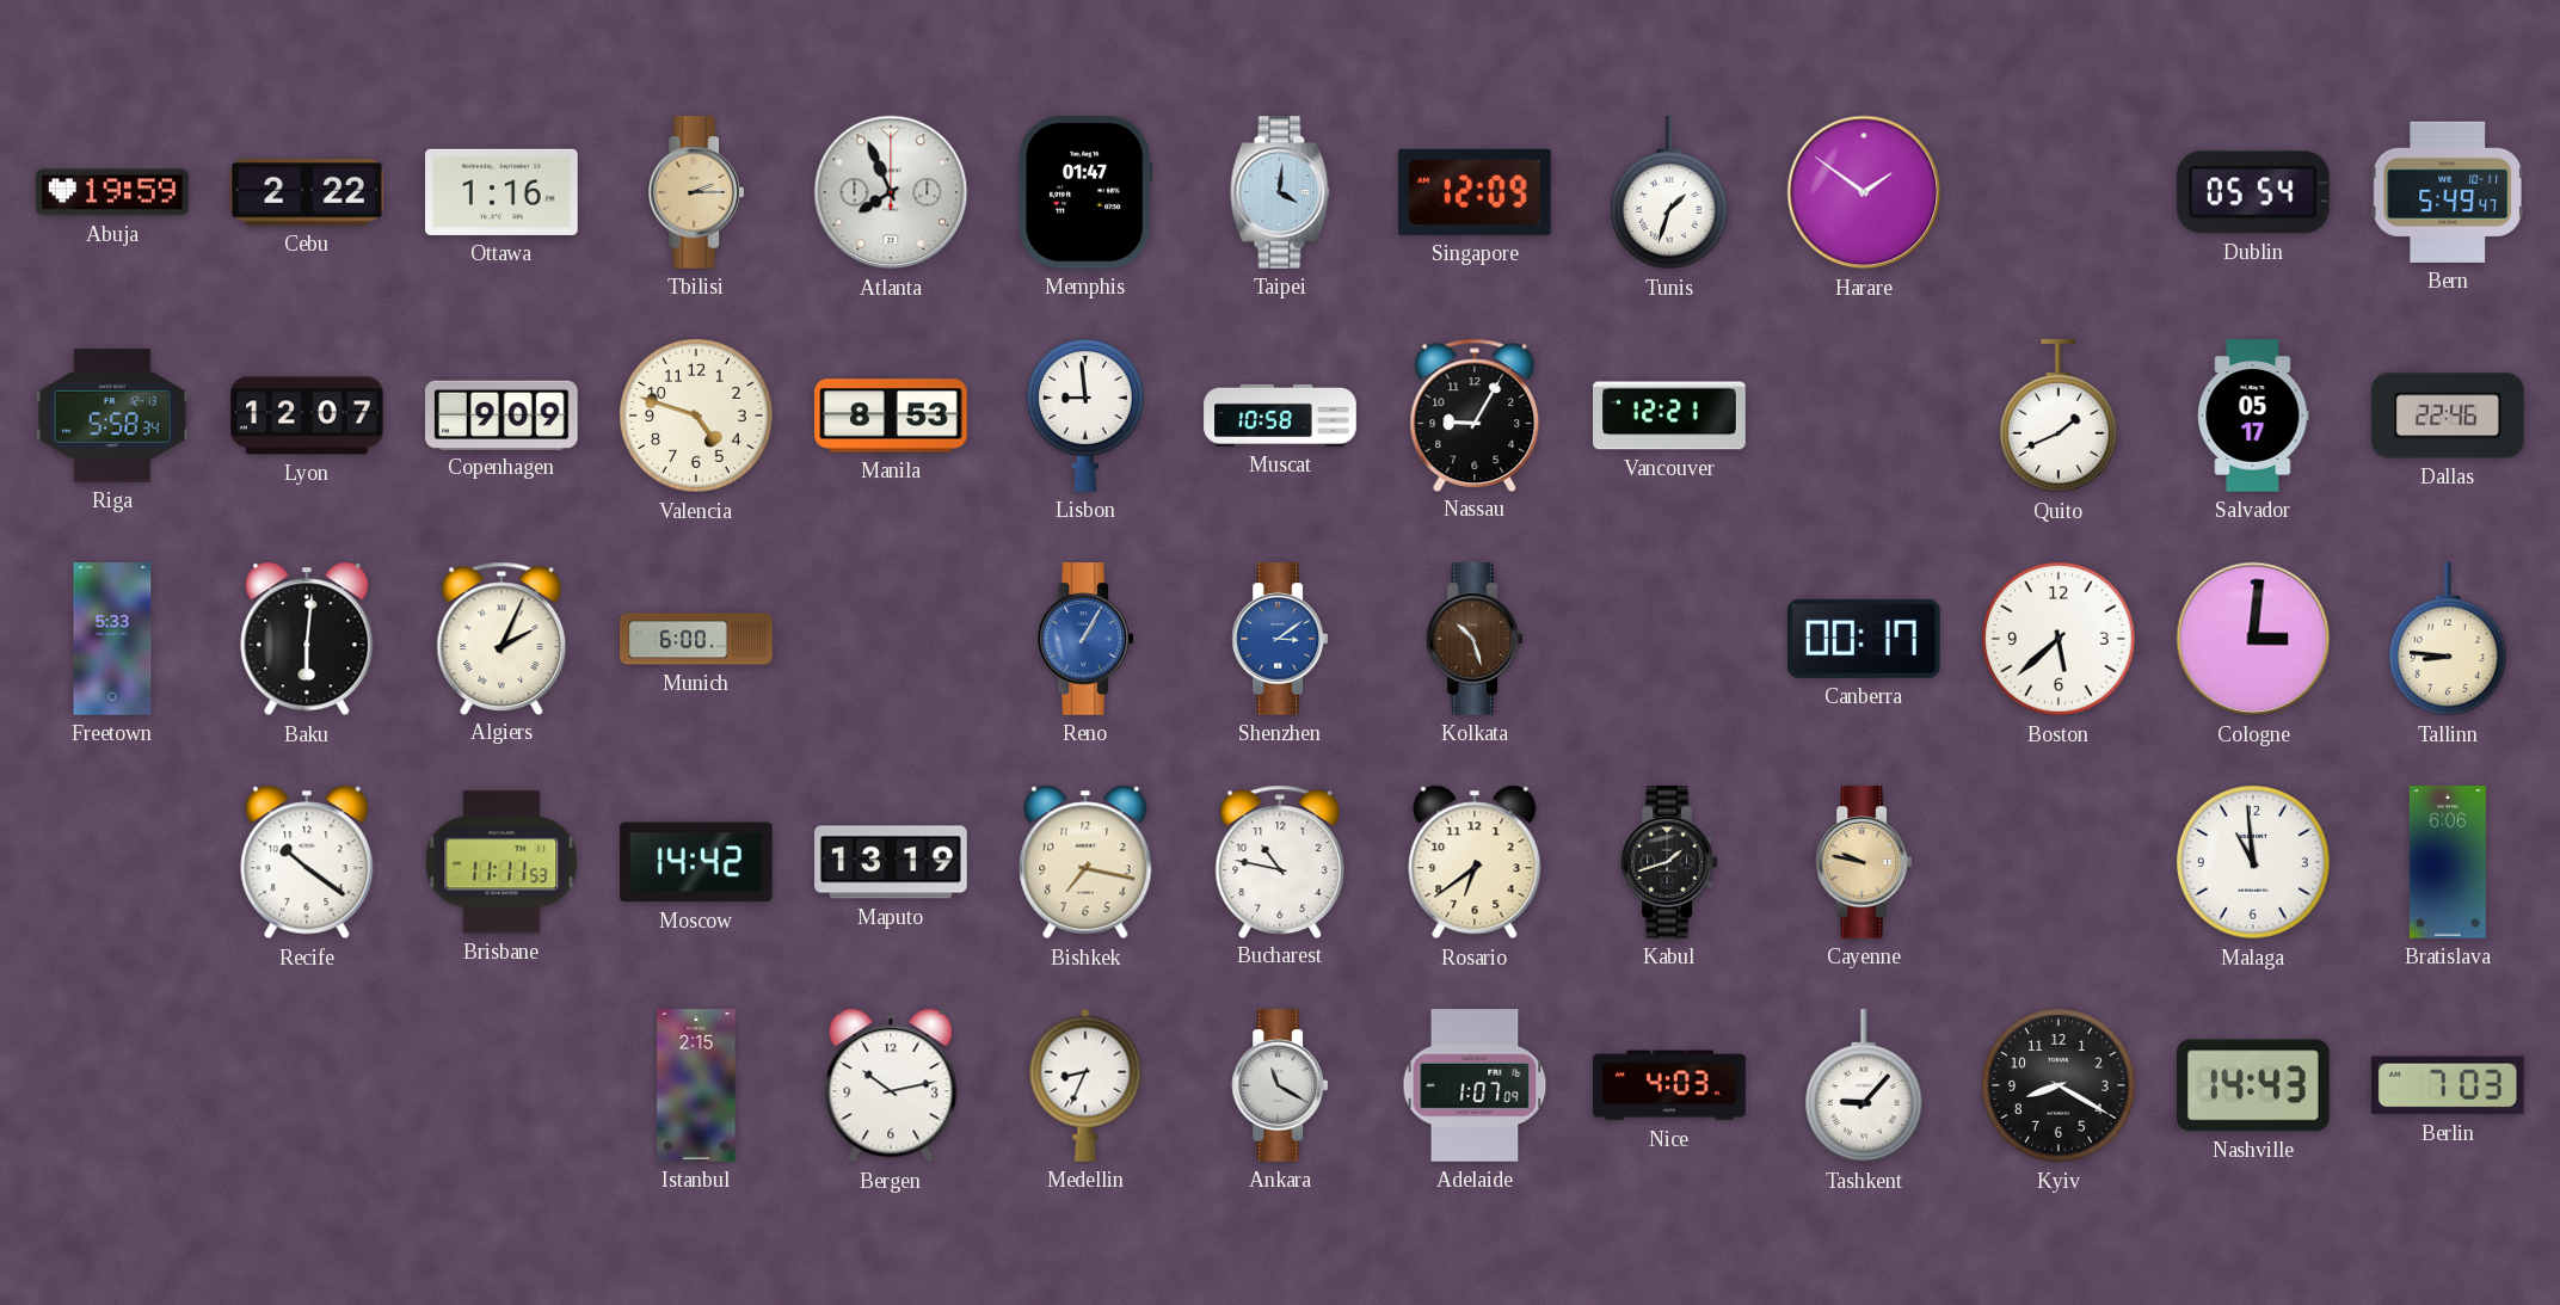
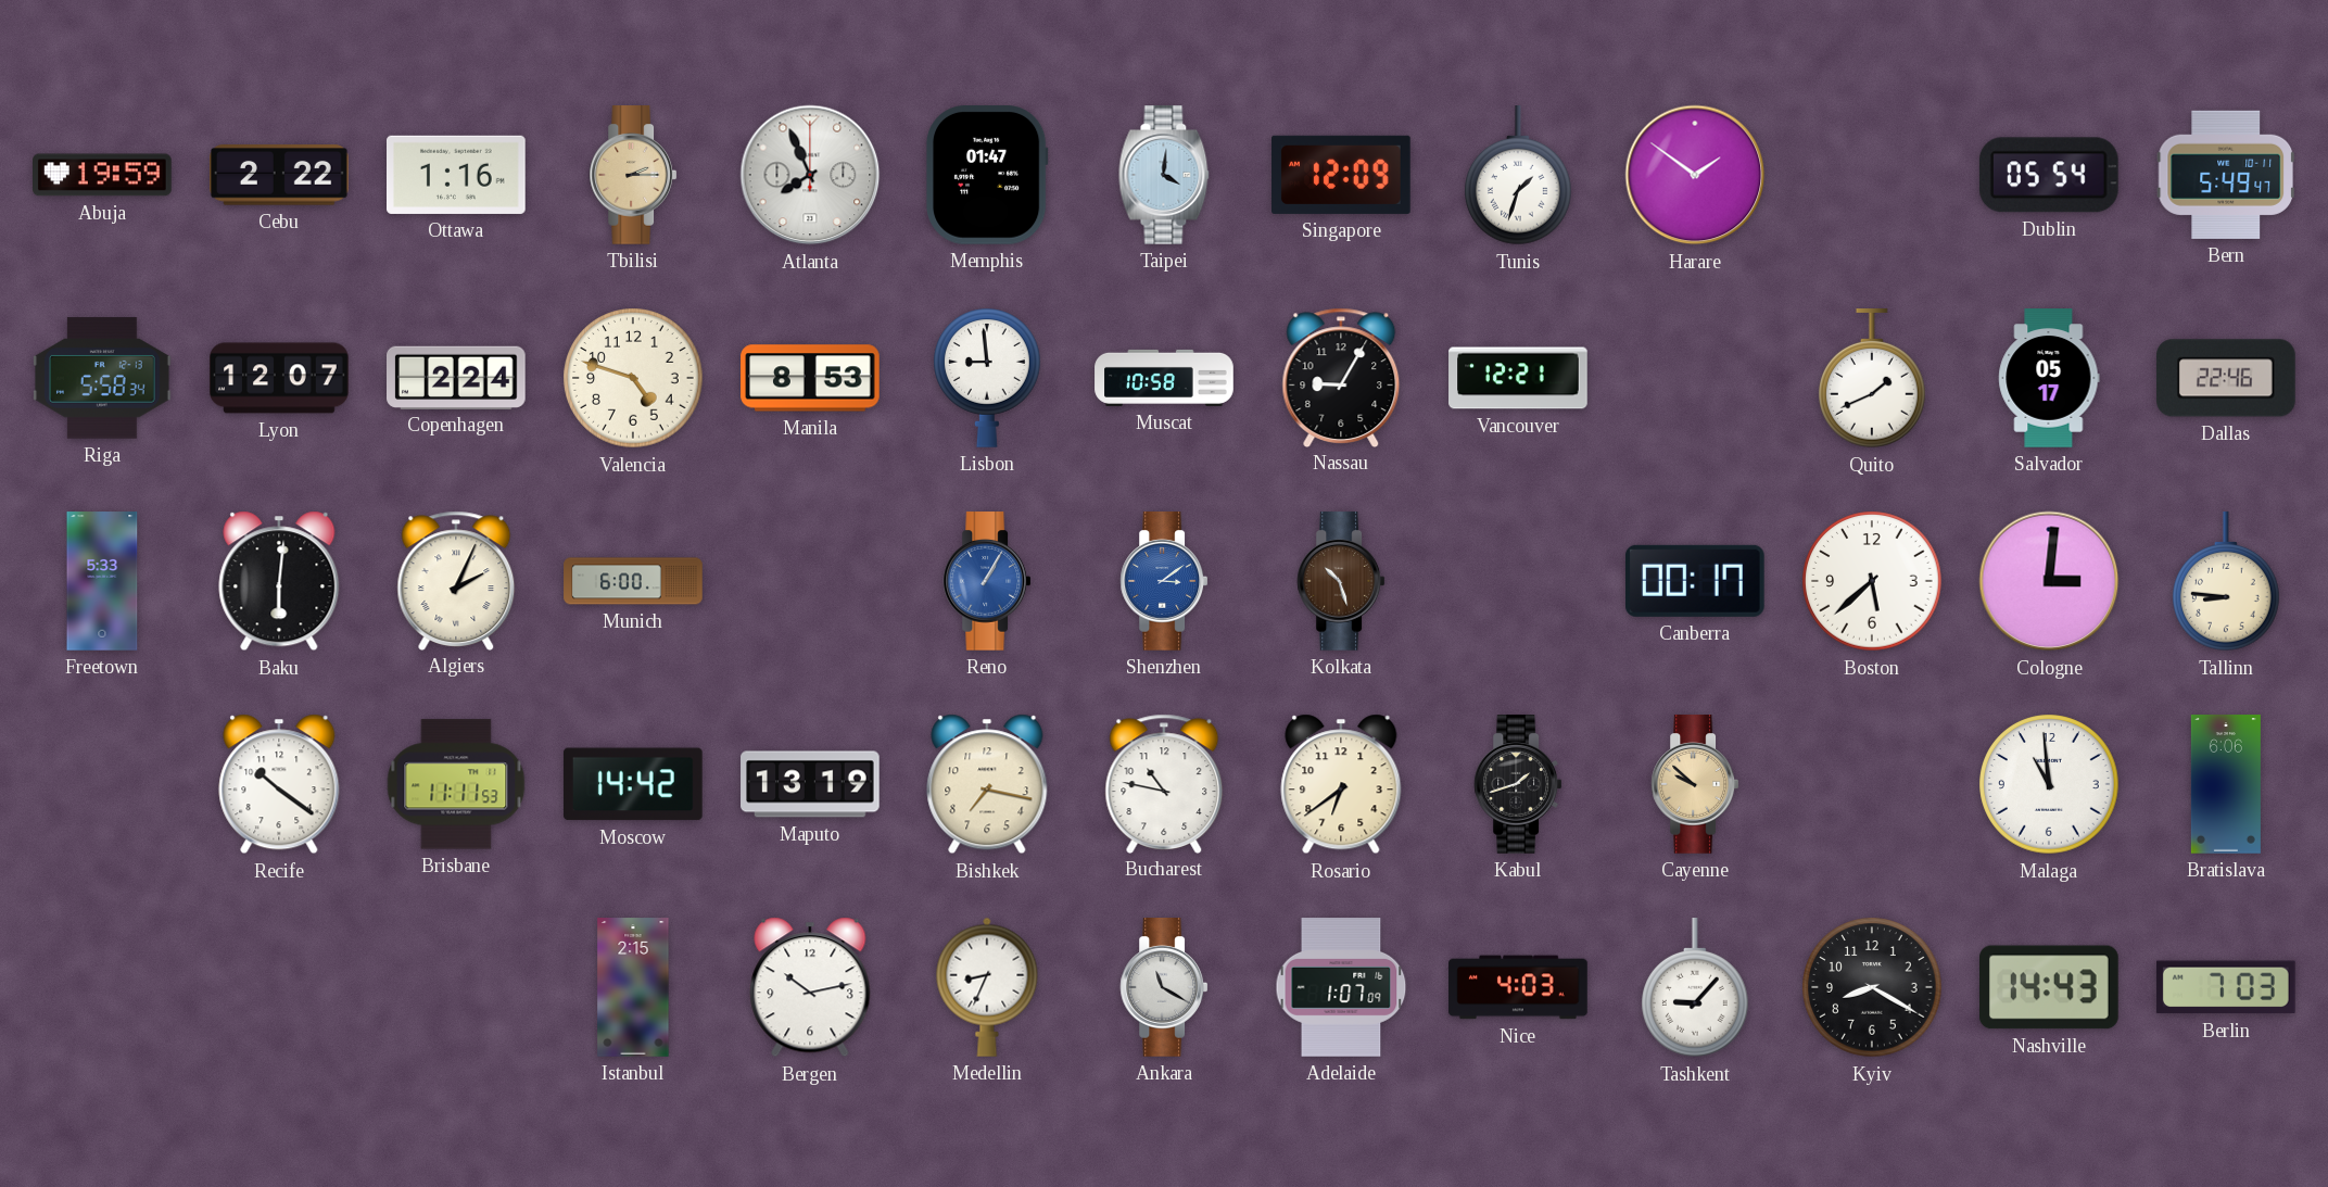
Copenhagen: 9:09 -> 2:24 (457, 377)
Cayenne: 9:47 -> 9:52 (1695, 784)
